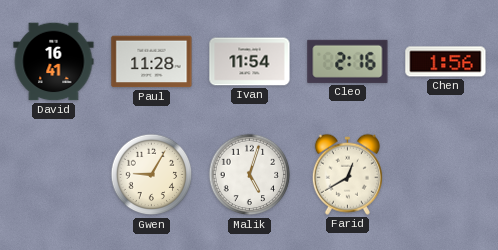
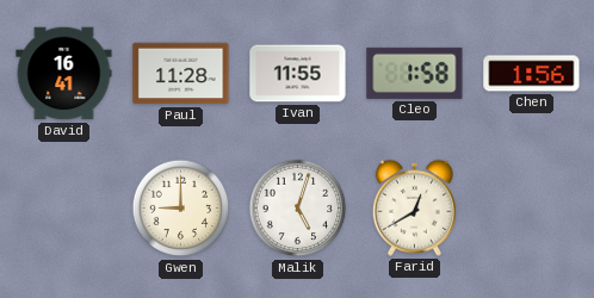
Ivan: 11:54 -> 11:55 (298, 74)
Cleo: 2:16 -> 1:58 (415, 73)
Gwen: 9:05 -> 9:00 (181, 209)
